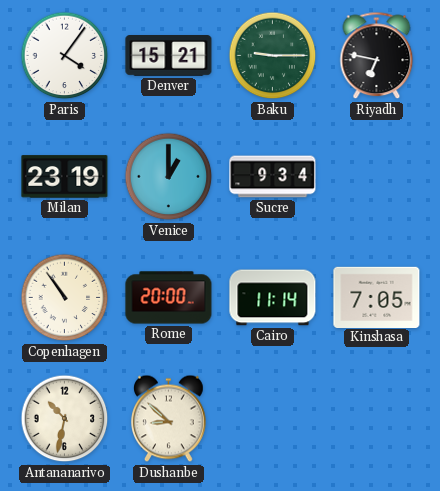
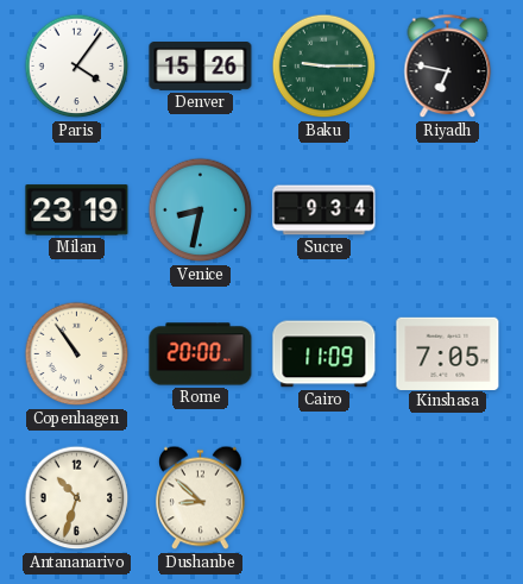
Denver: 15:21 -> 15:26 (201, 67)
Venice: 1:00 -> 8:32 (201, 211)
Cairo: 11:14 -> 11:09 (324, 354)
Antananarivo: 10:32 -> 10:33 (77, 498)
